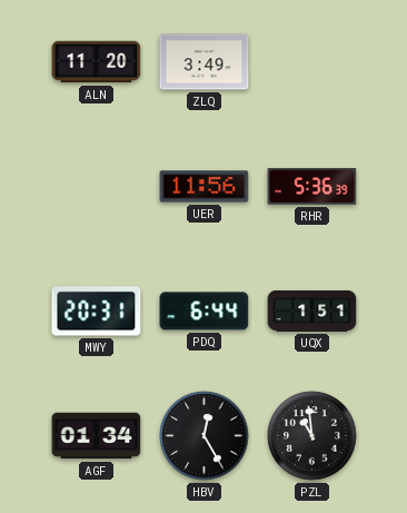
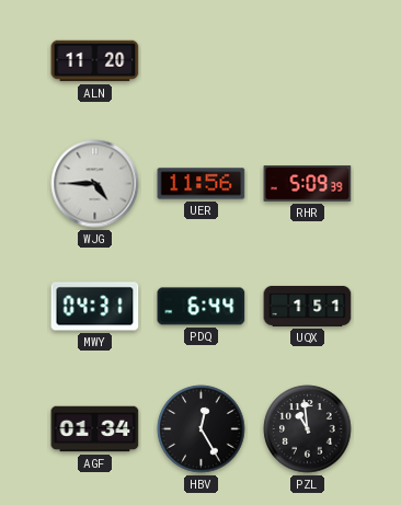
ZLQ: 3:49 -> none (205, 62)
WJG: none -> 4:45 (95, 184)
RHR: 5:36 -> 5:09 (308, 184)
MWY: 20:31 -> 04:31 (95, 307)
